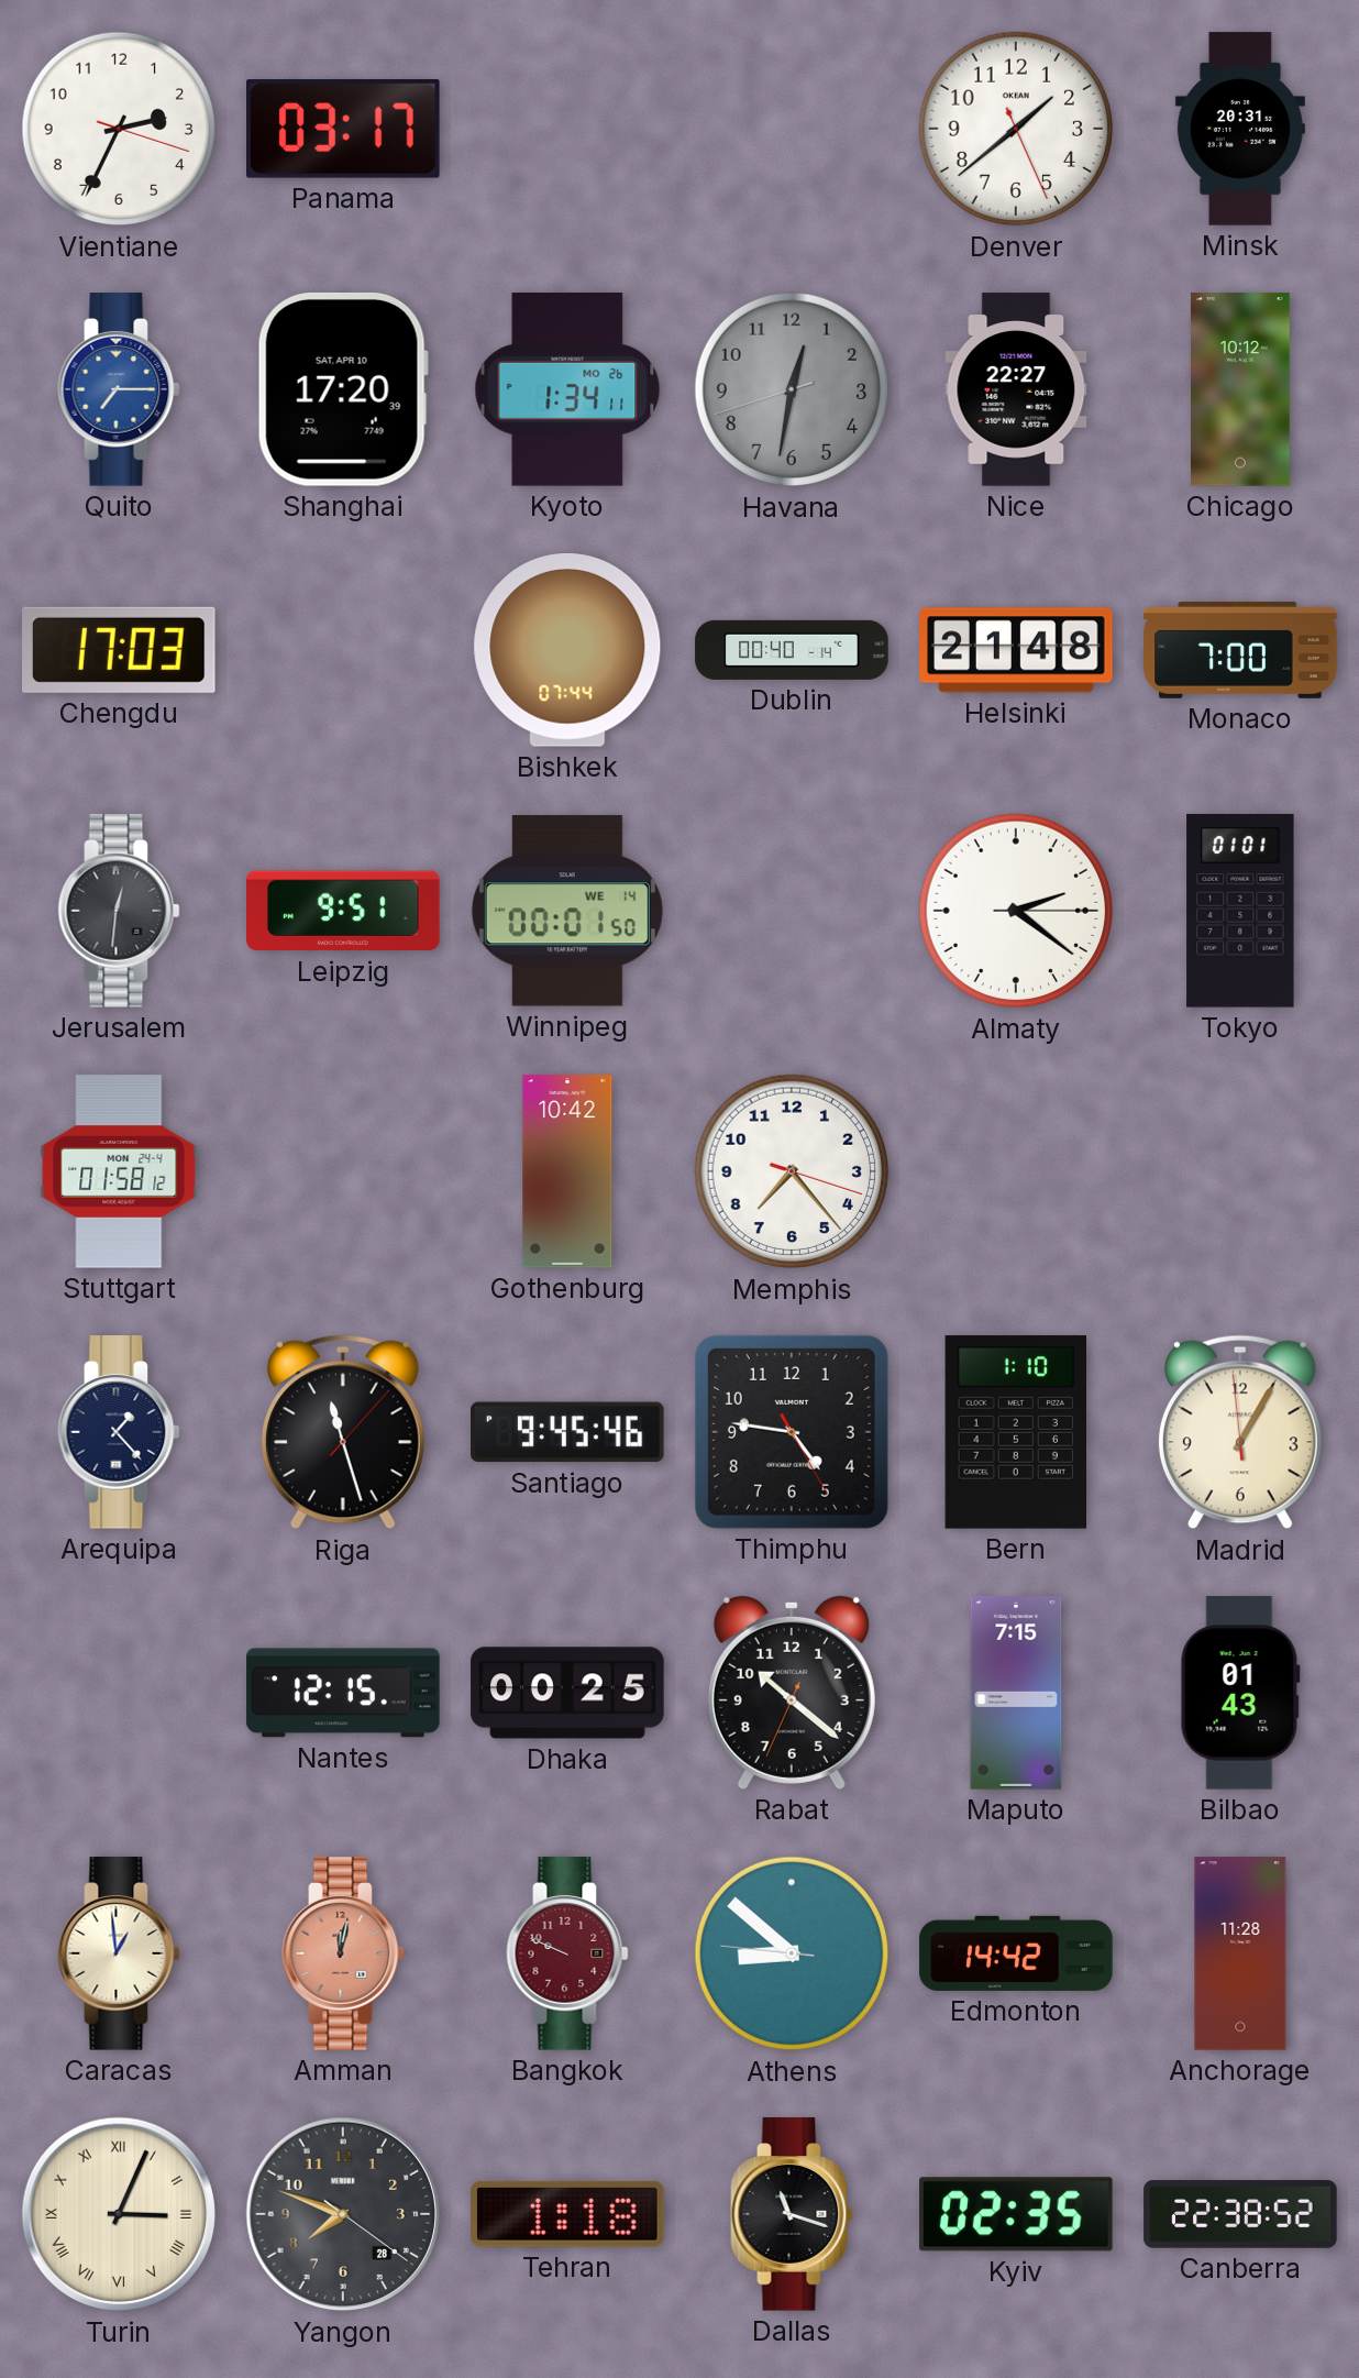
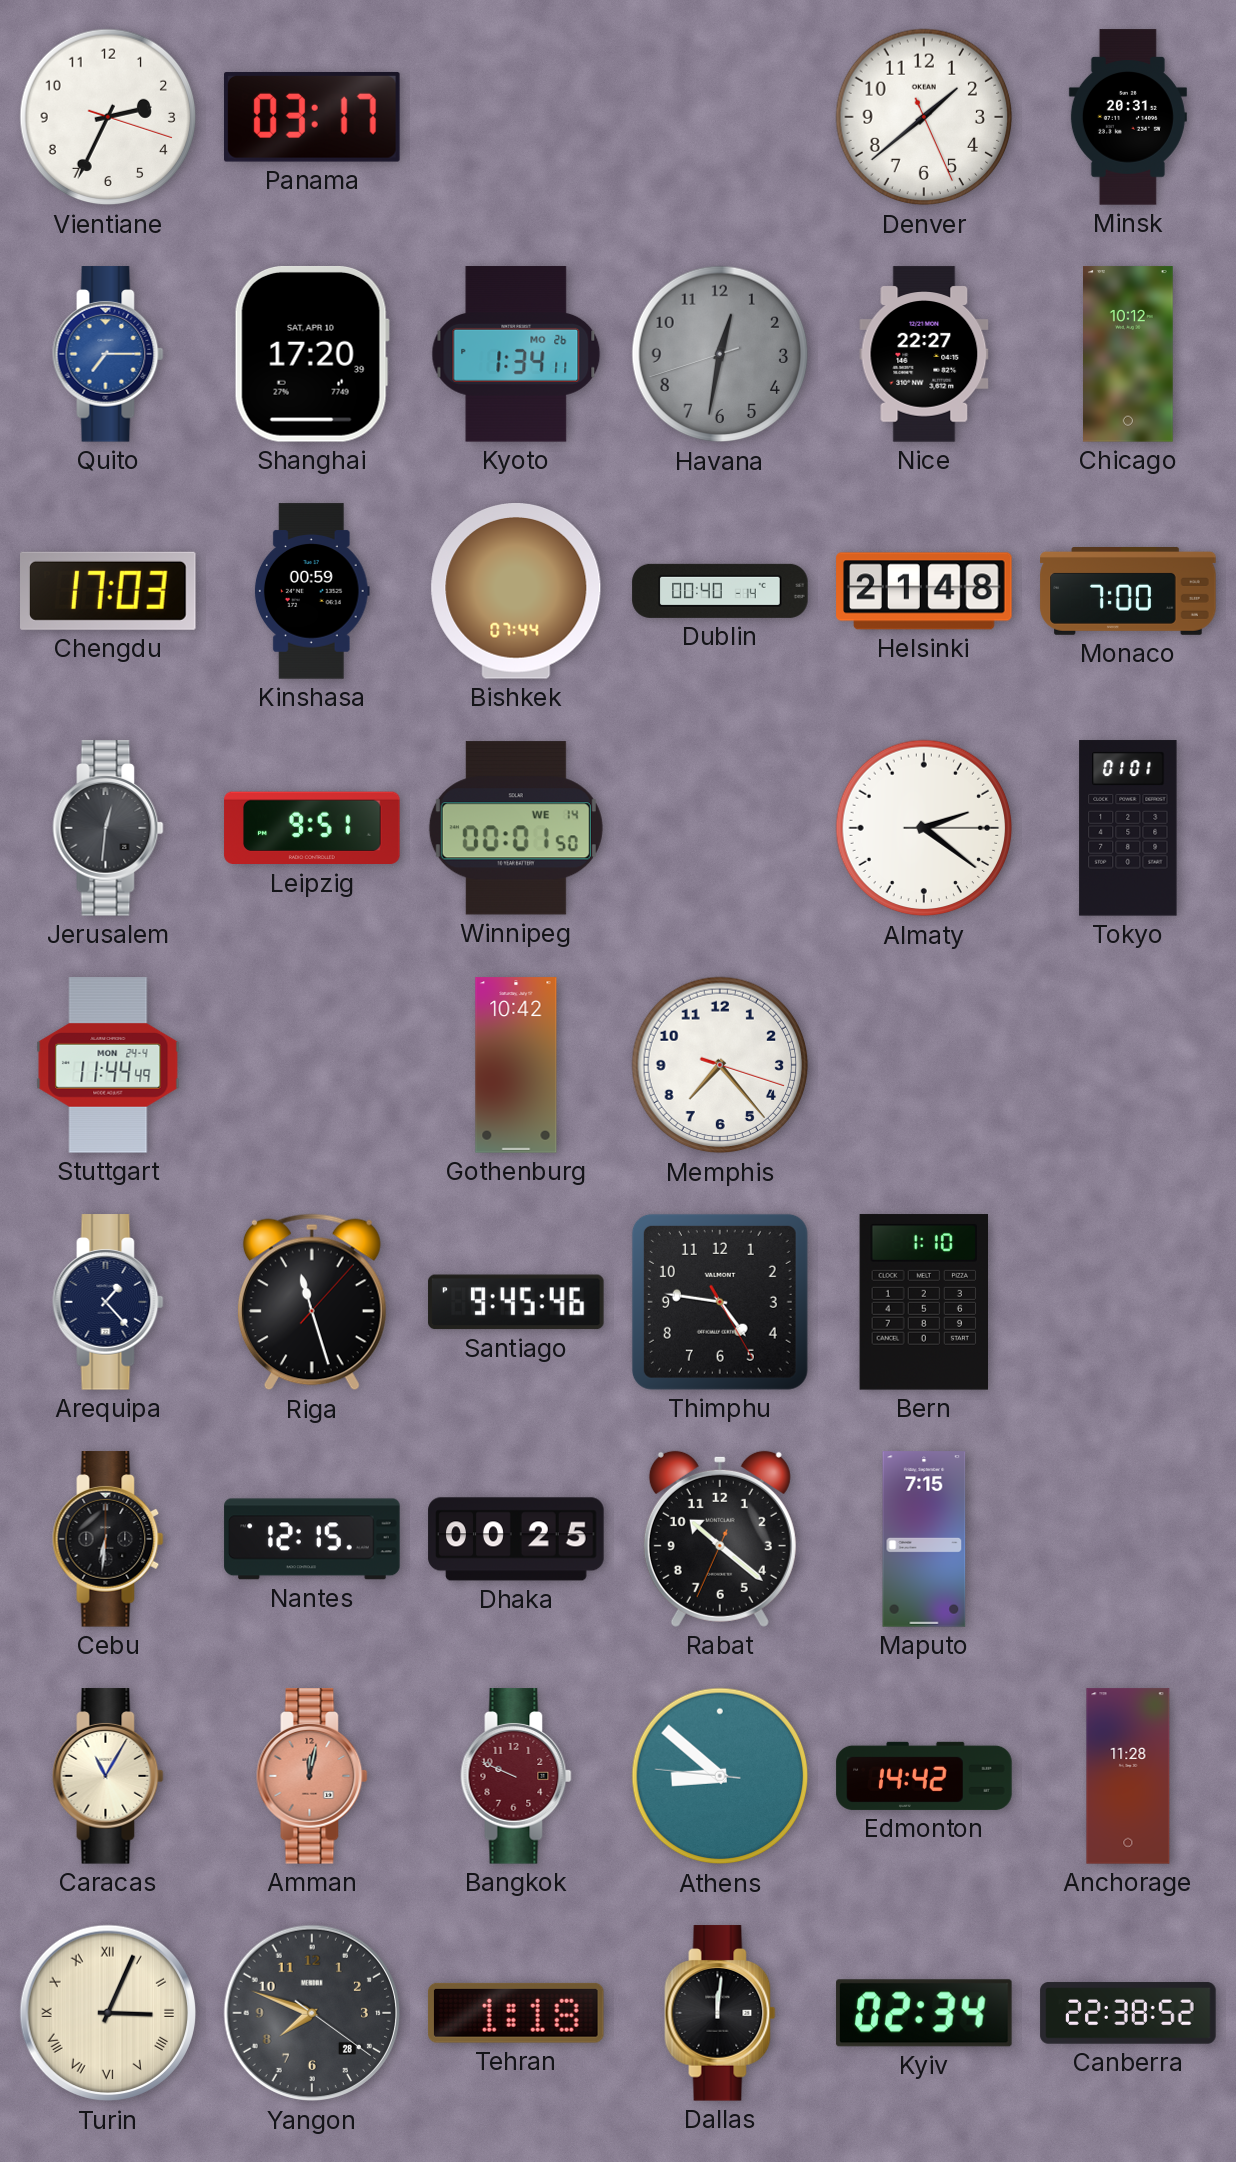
Kinshasa: none -> 00:59 (312, 591)
Stuttgart: 01:58 -> 11:44 (108, 1065)
Madrid: 1:04 -> none (1240, 1432)
Cebu: none -> 6:31 (108, 1539)
Bilbao: 01:43 -> none (1240, 1693)
Caracas: 12:59 -> 11:05 (108, 1776)
Dallas: 11:18 -> 12:01 (720, 2013)
Kyiv: 02:35 -> 02:34 (924, 2013)
